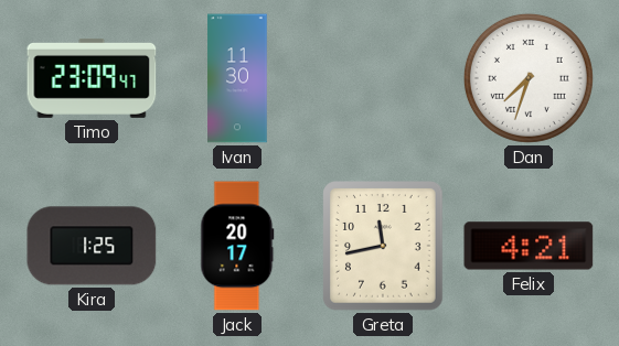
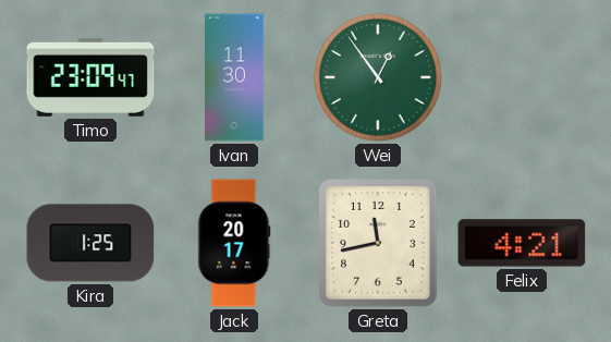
Wei: none -> 12:54 (378, 77)
Dan: 7:33 -> none (529, 78)
